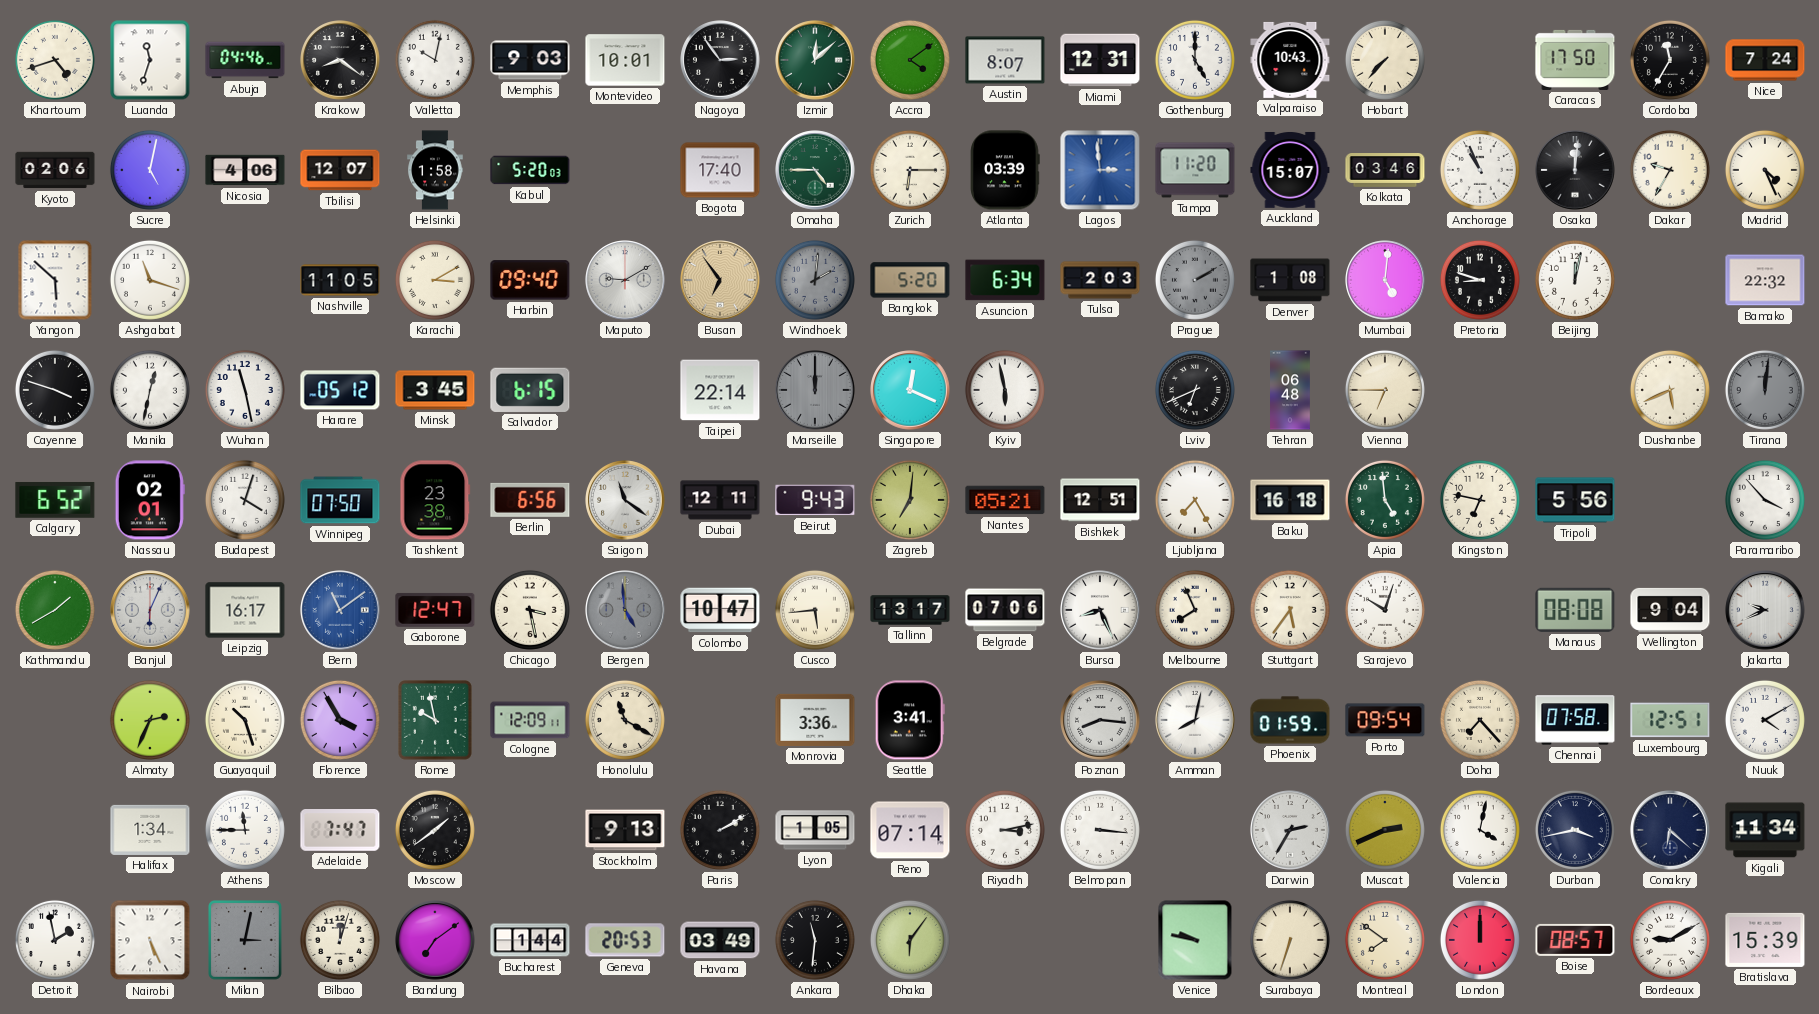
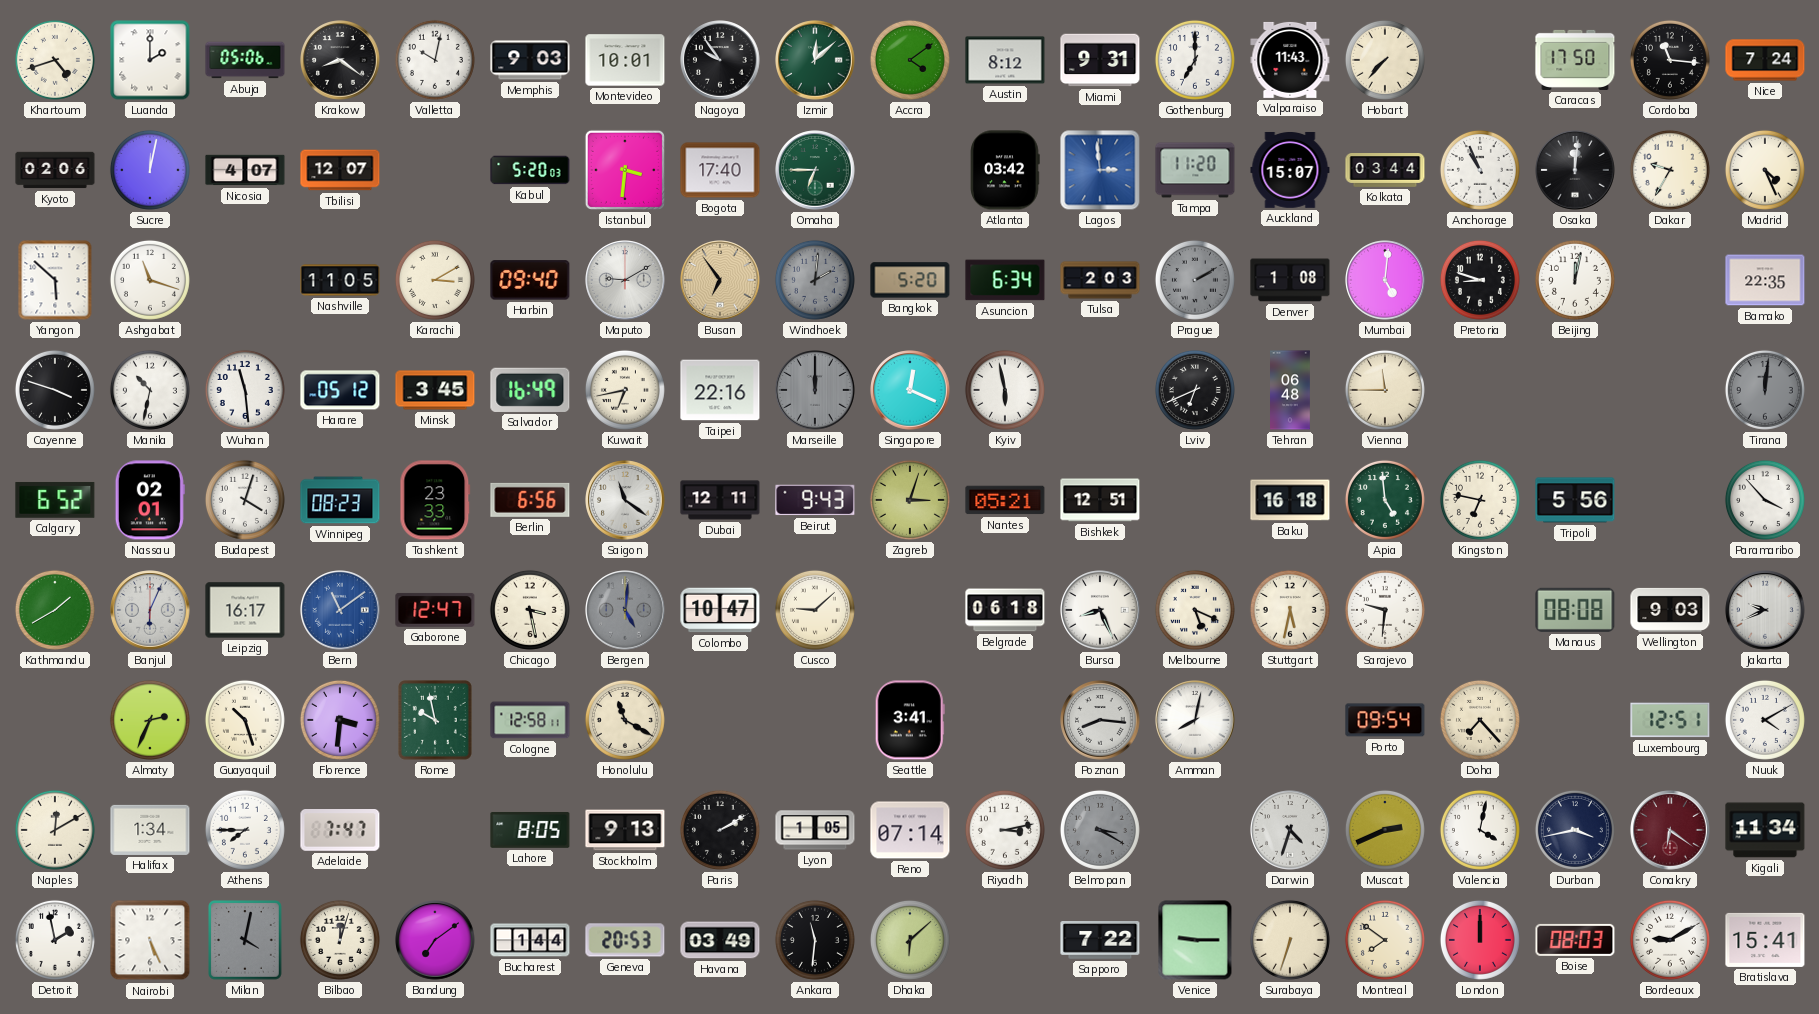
Luanda: 11:33 -> 2:00 (150, 60)
Abuja: 04:46 -> 05:06 (245, 60)
Nagoya: 2:54 -> 9:54 (720, 60)
Austin: 8:07 -> 8:12 (1005, 60)
Miami: 12:31 -> 9:31 (1100, 60)
Gothenburg: 5:00 -> 7:00 (1195, 60)
Valparaiso: 10:43 -> 11:43 (1290, 60)
Cordoba: 11:35 -> 11:16 (1670, 60)
Sucre: 5:02 -> 12:02 (150, 170)
Nicosia: 4:06 -> 4:07 (245, 170)
Helsinki: 1:58 -> none (435, 170)
Istanbul: none -> 3:31 (625, 170)
Omaha: 4:45 -> 6:45 (815, 170)
Zurich: 6:15 -> none (910, 170)
Atlanta: 03:39 -> 03:42 (1005, 170)
Kolkata: 03:46 -> 03:44 (1385, 171)
Bamako: 22:32 -> 22:35 (1765, 280)
Manila: 12:32 -> 10:32 (150, 390)
Wuhan: 11:28 -> 11:29 (245, 390)
Salvador: 6:15 -> 16:49 (530, 390)
Kuwait: none -> 6:43 (625, 390)
Taipei: 22:14 -> 22:16 (720, 390)
Vienna: 6:45 -> 11:45 (1385, 390)
Dushanbe: 5:41 -> none (1670, 390)
Winnipeg: 07:50 -> 08:23 (340, 500)
Tashkent: 23:38 -> 23:33 (435, 500)
Zagreb: 7:01 -> 3:03 (910, 500)
Ljubljana: 7:25 -> none (1195, 500)
Bergen: 4:59 -> 5:01 (625, 610)
Cusco: 5:44 -> 9:08 (815, 610)
Tallinn: 13:17 -> none (910, 610)
Belgrade: 07:06 -> 06:18 (1005, 610)
Melbourne: 7:56 -> 5:19 (1195, 610)
Stuttgart: 5:36 -> 5:32 (1290, 610)
Sarajevo: 10:03 -> 9:31 (1385, 610)
Wellington: 9:04 -> 9:03 (1670, 610)
Florence: 3:55 -> 3:31 (340, 720)
Cologne: 12:09 -> 12:58 (530, 720)
Monrovia: 3:36 -> none (815, 720)
Phoenix: 01:59 -> none (1290, 720)
Chennai: 07:58 -> none (1575, 720)
Naples: none -> 12:10 (55, 830)
Athens: 11:45 -> 7:45 (245, 830)
Moscow: 1:39 -> none (435, 830)
Lahore: none -> 8:05 (530, 830)
Belmopan: 3:16 -> 3:20 (1100, 830)
Belmopan dial: white -> grey (1100, 830)
Darwin: 2:35 -> 4:33 (1290, 830)
Conakry: 6:22 -> 6:21 (1670, 830)
Conakry dial: navy -> burgundy (1670, 830)
Milan: 3:02 -> 4:02 (246, 941)
Dhaka: 6:06 -> 6:08 (910, 940)
Sapporo: none -> 7:22 (1100, 941)
Venice: 9:47 -> 9:15 (1195, 940)
Boise: 08:57 -> 08:03 (1575, 940)
Bratislava: 15:39 -> 15:41 (1765, 940)
